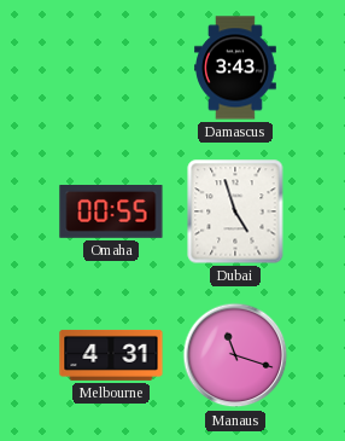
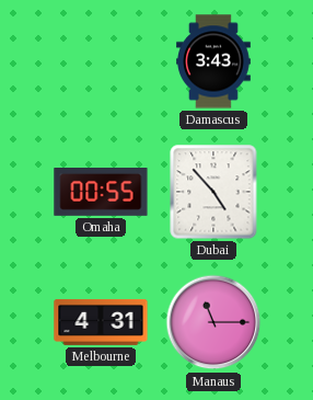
Dubai: 4:57 -> 4:53 (213, 192)
Manaus: 11:18 -> 11:15 (213, 322)
